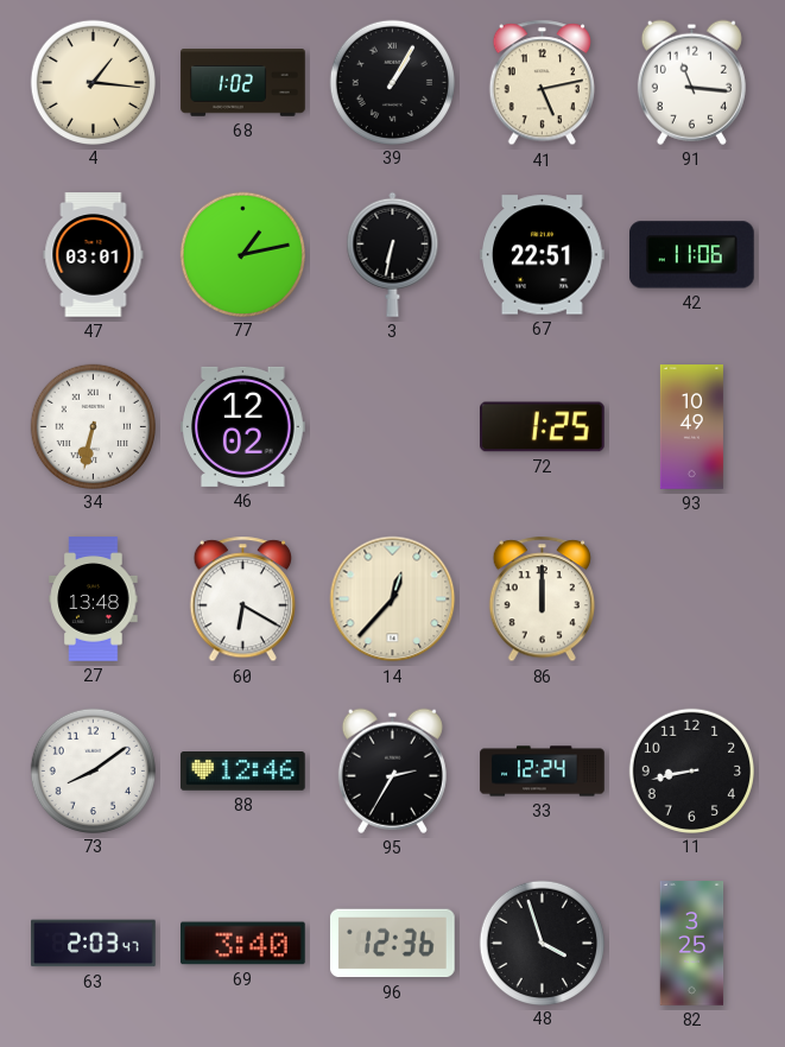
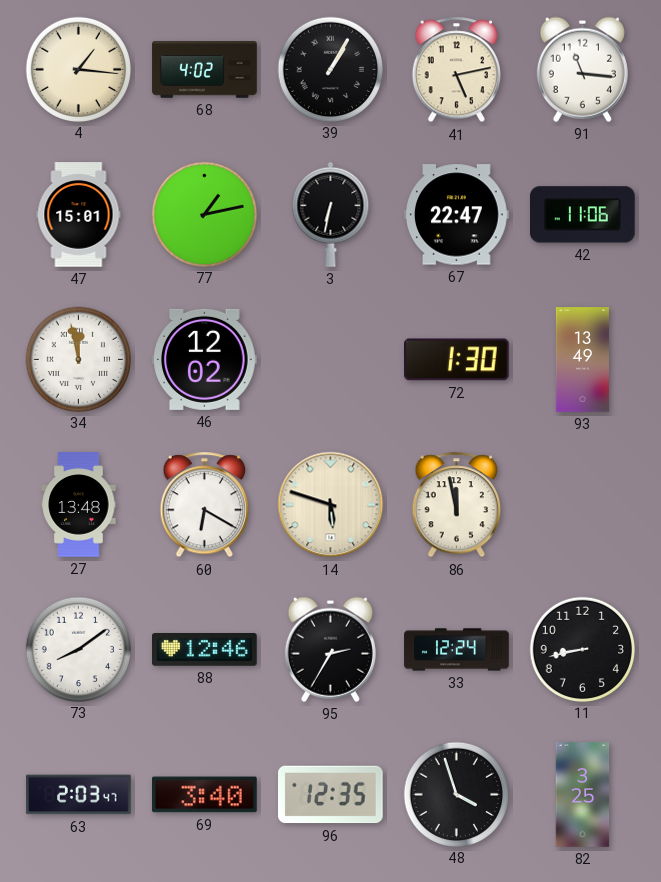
68: 1:02 -> 4:02 (205, 70)
47: 03:01 -> 15:01 (79, 215)
67: 22:51 -> 22:47 (457, 215)
34: 6:32 -> 11:58 (78, 359)
72: 1:25 -> 1:30 (457, 360)
93: 10:49 -> 13:49 (582, 360)
14: 12:37 -> 5:48 (331, 505)
86: 12:00 -> 11:58 (456, 505)
96: 12:36 -> 12:35 (331, 795)
